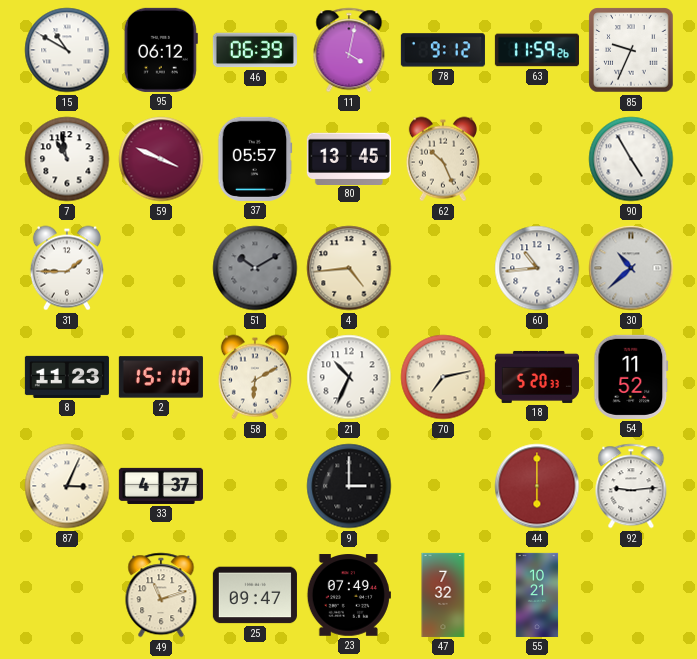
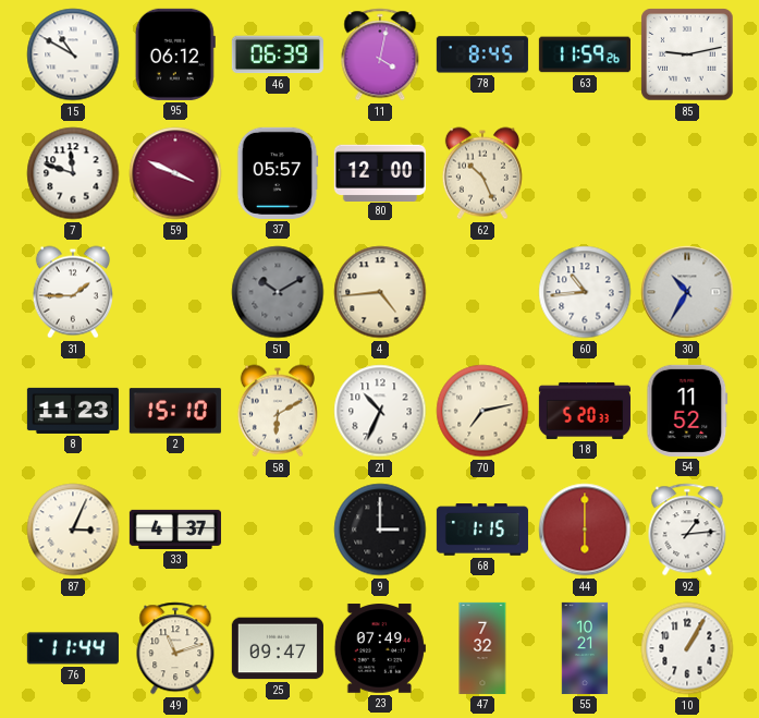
78: 9:12 -> 8:45 (482, 54)
85: 9:34 -> 9:13 (687, 54)
7: 10:58 -> 11:48 (73, 173)
80: 13:45 -> 12:00 (380, 172)
90: 4:55 -> none (631, 159)
30: 10:38 -> 10:35 (687, 292)
68: none -> 1:15 (482, 530)
92: 9:14 -> 1:14 (687, 530)
76: none -> 11:44 (73, 648)
10: none -> 1:05 (687, 648)
